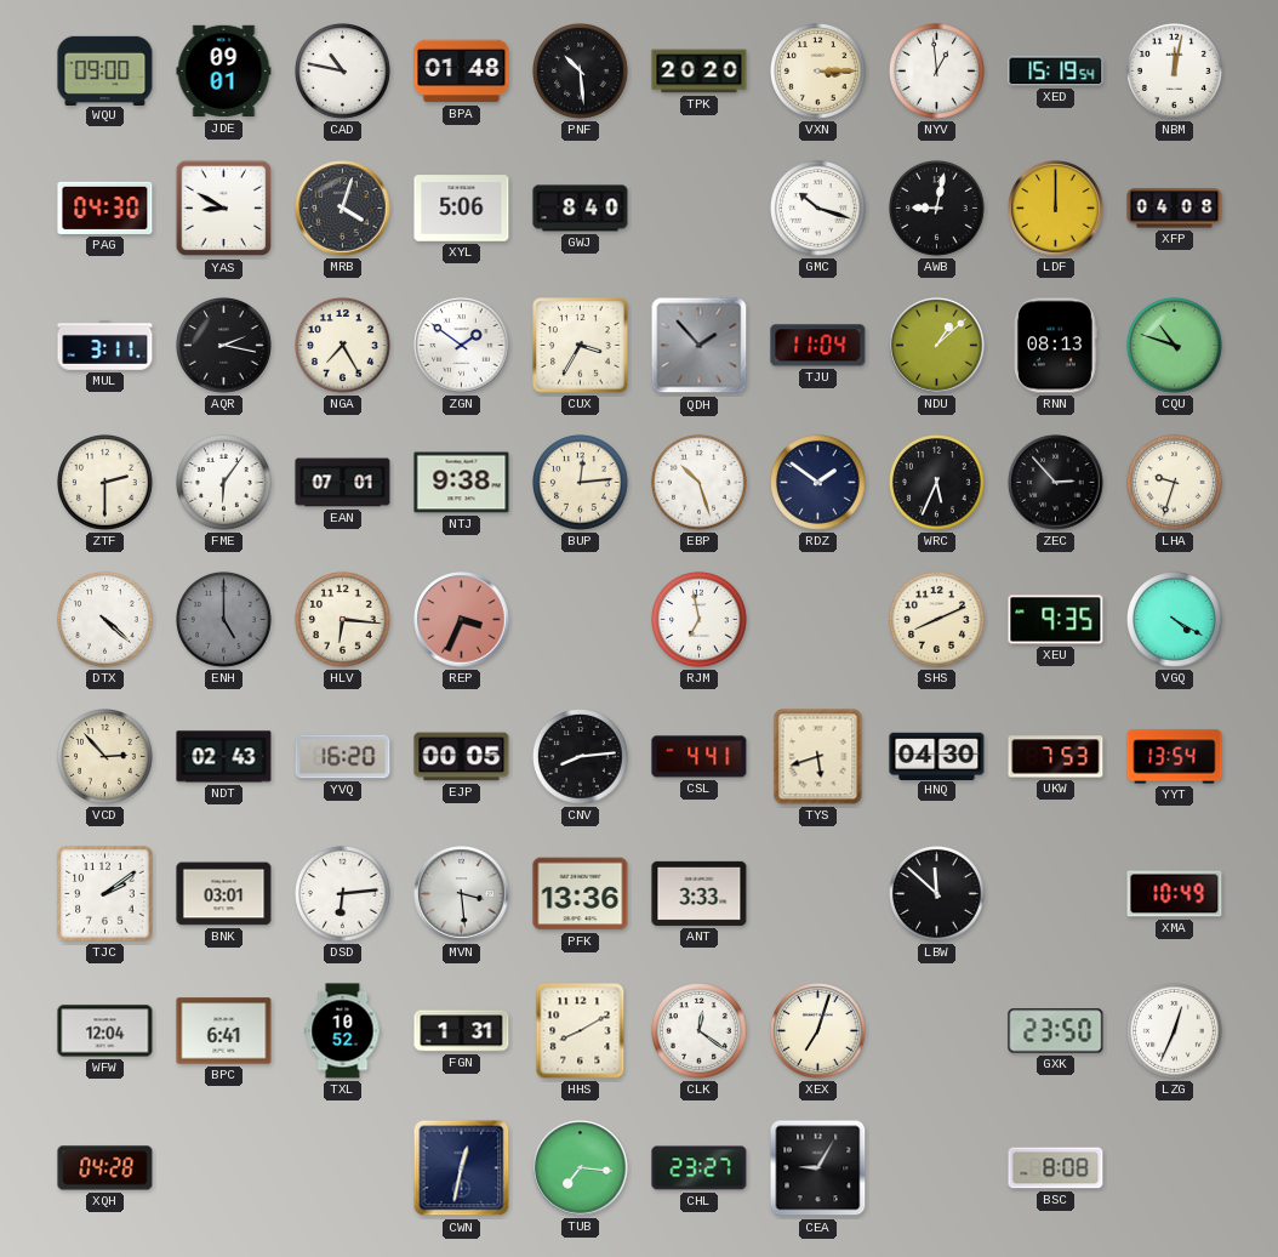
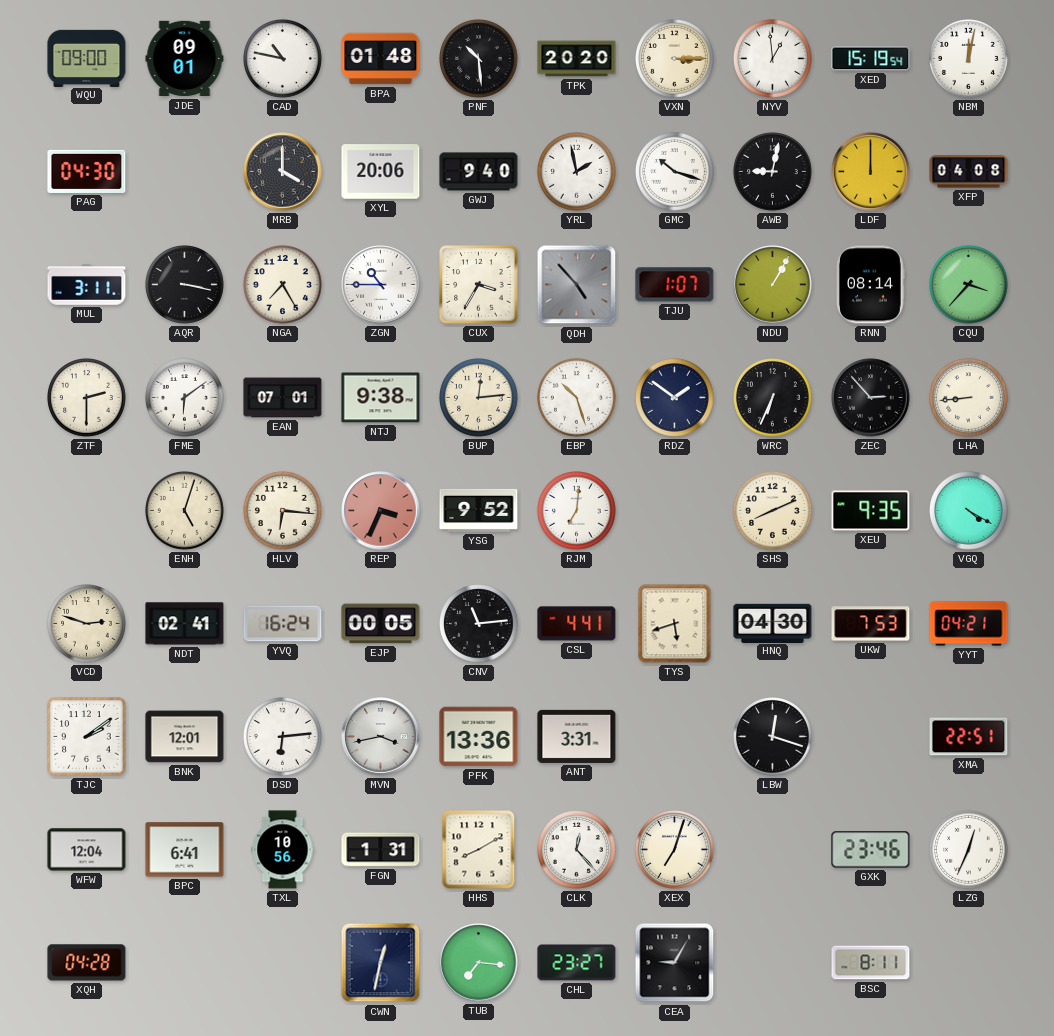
YAS: 8:50 -> none (224, 209)
MRB: 4:03 -> 4:00 (283, 172)
XYL: 5:06 -> 20:06 (381, 172)
GWJ: 8:40 -> 9:40 (479, 172)
YRL: none -> 1:58 (577, 172)
AQR: 2:17 -> 3:17 (185, 285)
ZGN: 1:51 -> 10:45 (381, 285)
QDH: 1:53 -> 4:53 (577, 285)
TJU: 11:04 -> 1:07 (675, 285)
NDU: 1:08 -> 1:05 (773, 285)
RNN: 08:13 -> 08:14 (871, 285)
CQU: 10:48 -> 3:37 (969, 285)
FME: 6:06 -> 6:09 (185, 398)
WRC: 5:34 -> 6:34 (773, 398)
LHA: 9:33 -> 8:44 (969, 398)
DTX: 4:22 -> none (105, 620)
ENH: 5:00 -> 5:03 (185, 511)
ENH dial: grey -> cream (185, 511)
YSG: none -> 9:52 (479, 510)
RJM: 6:58 -> 7:01 (577, 511)
VCD: 2:53 -> 2:48 (87, 624)
NDT: 02:43 -> 02:41 (185, 624)
YVQ: 16:20 -> 16:24 (283, 624)
CNV: 8:14 -> 11:14 (479, 624)
YYT: 13:54 -> 04:21 (969, 624)
BNK: 03:01 -> 12:01 (185, 737)
MVN: 3:29 -> 3:43 (381, 737)
ANT: 3:33 -> 3:31 (577, 736)
LBW: 11:52 -> 12:18 (773, 737)
XMA: 10:49 -> 22:51 (969, 737)
TXL: 10:52 -> 10:56 (283, 850)
CLK: 12:21 -> 12:23 (577, 850)
GXK: 23:50 -> 23:46 (871, 850)
BSC: 8:08 -> 8:11 (871, 963)
